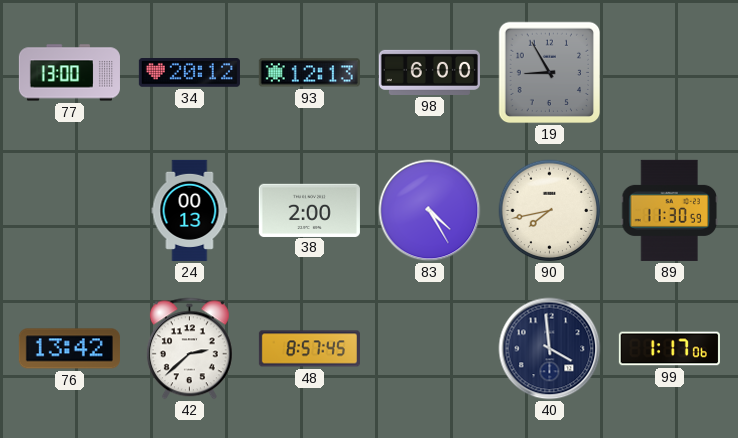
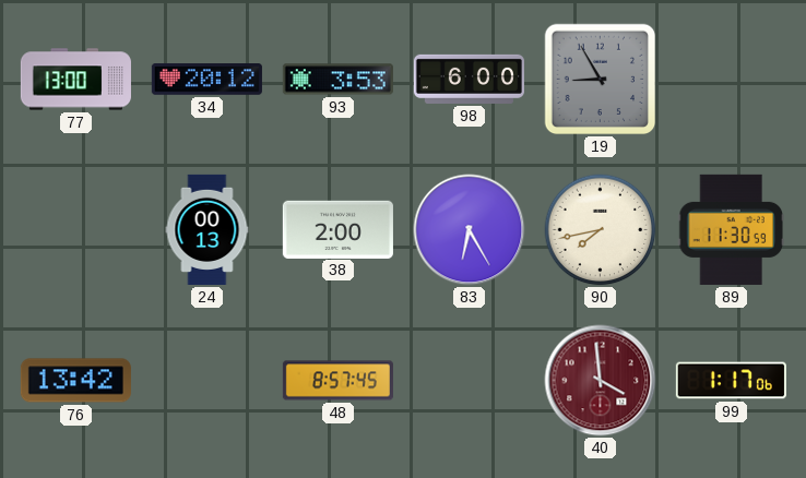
93: 12:13 -> 3:53 (337, 80)
83: 4:25 -> 6:25 (470, 230)
42: 2:38 -> none (189, 349)
40 dial: navy -> burgundy (601, 381)
